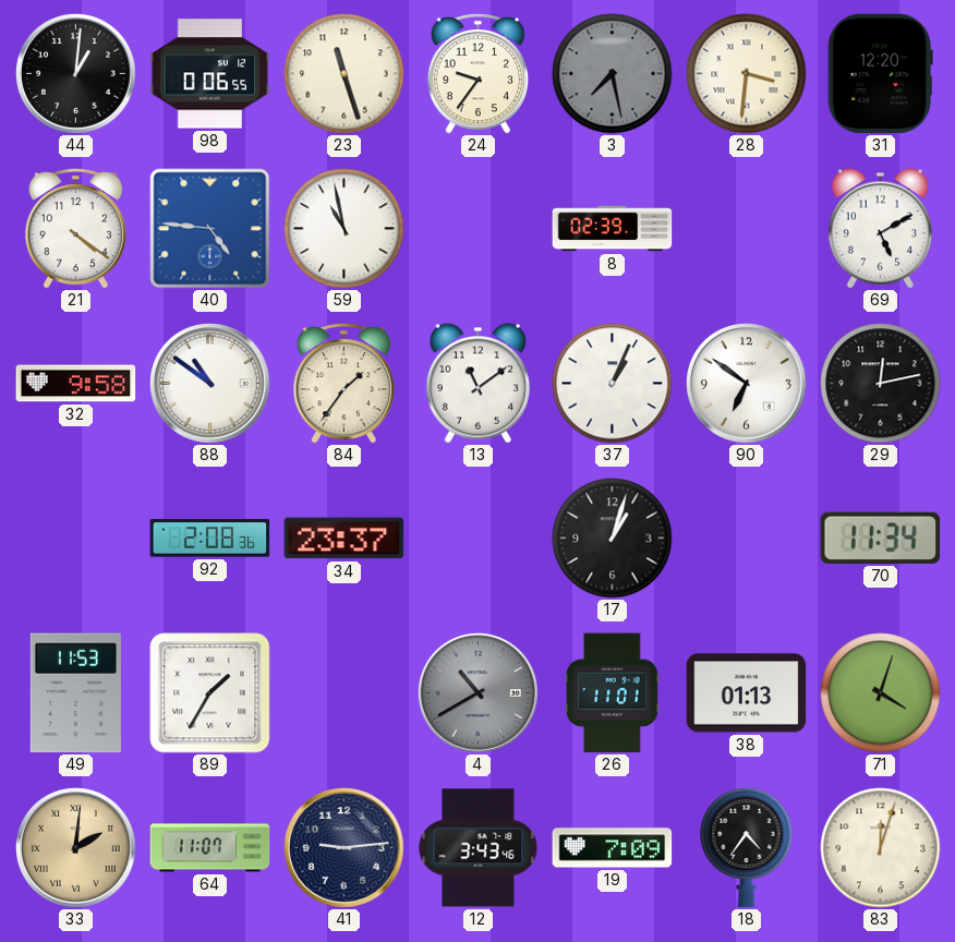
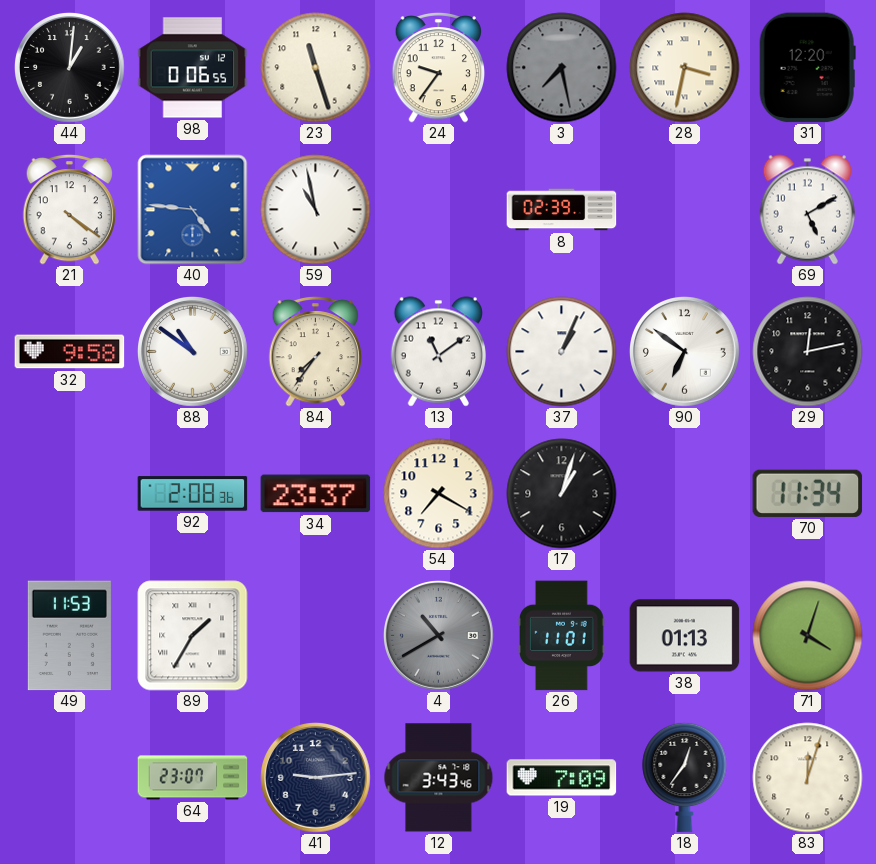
28: 3:31 -> 3:32 (685, 68)
84: 1:36 -> 7:36 (315, 351)
54: none -> 7:20 (439, 494)
33: 2:01 -> none (76, 848)
64: 11:07 -> 23:07 (193, 778)
18: 4:36 -> 12:36 (685, 777)
